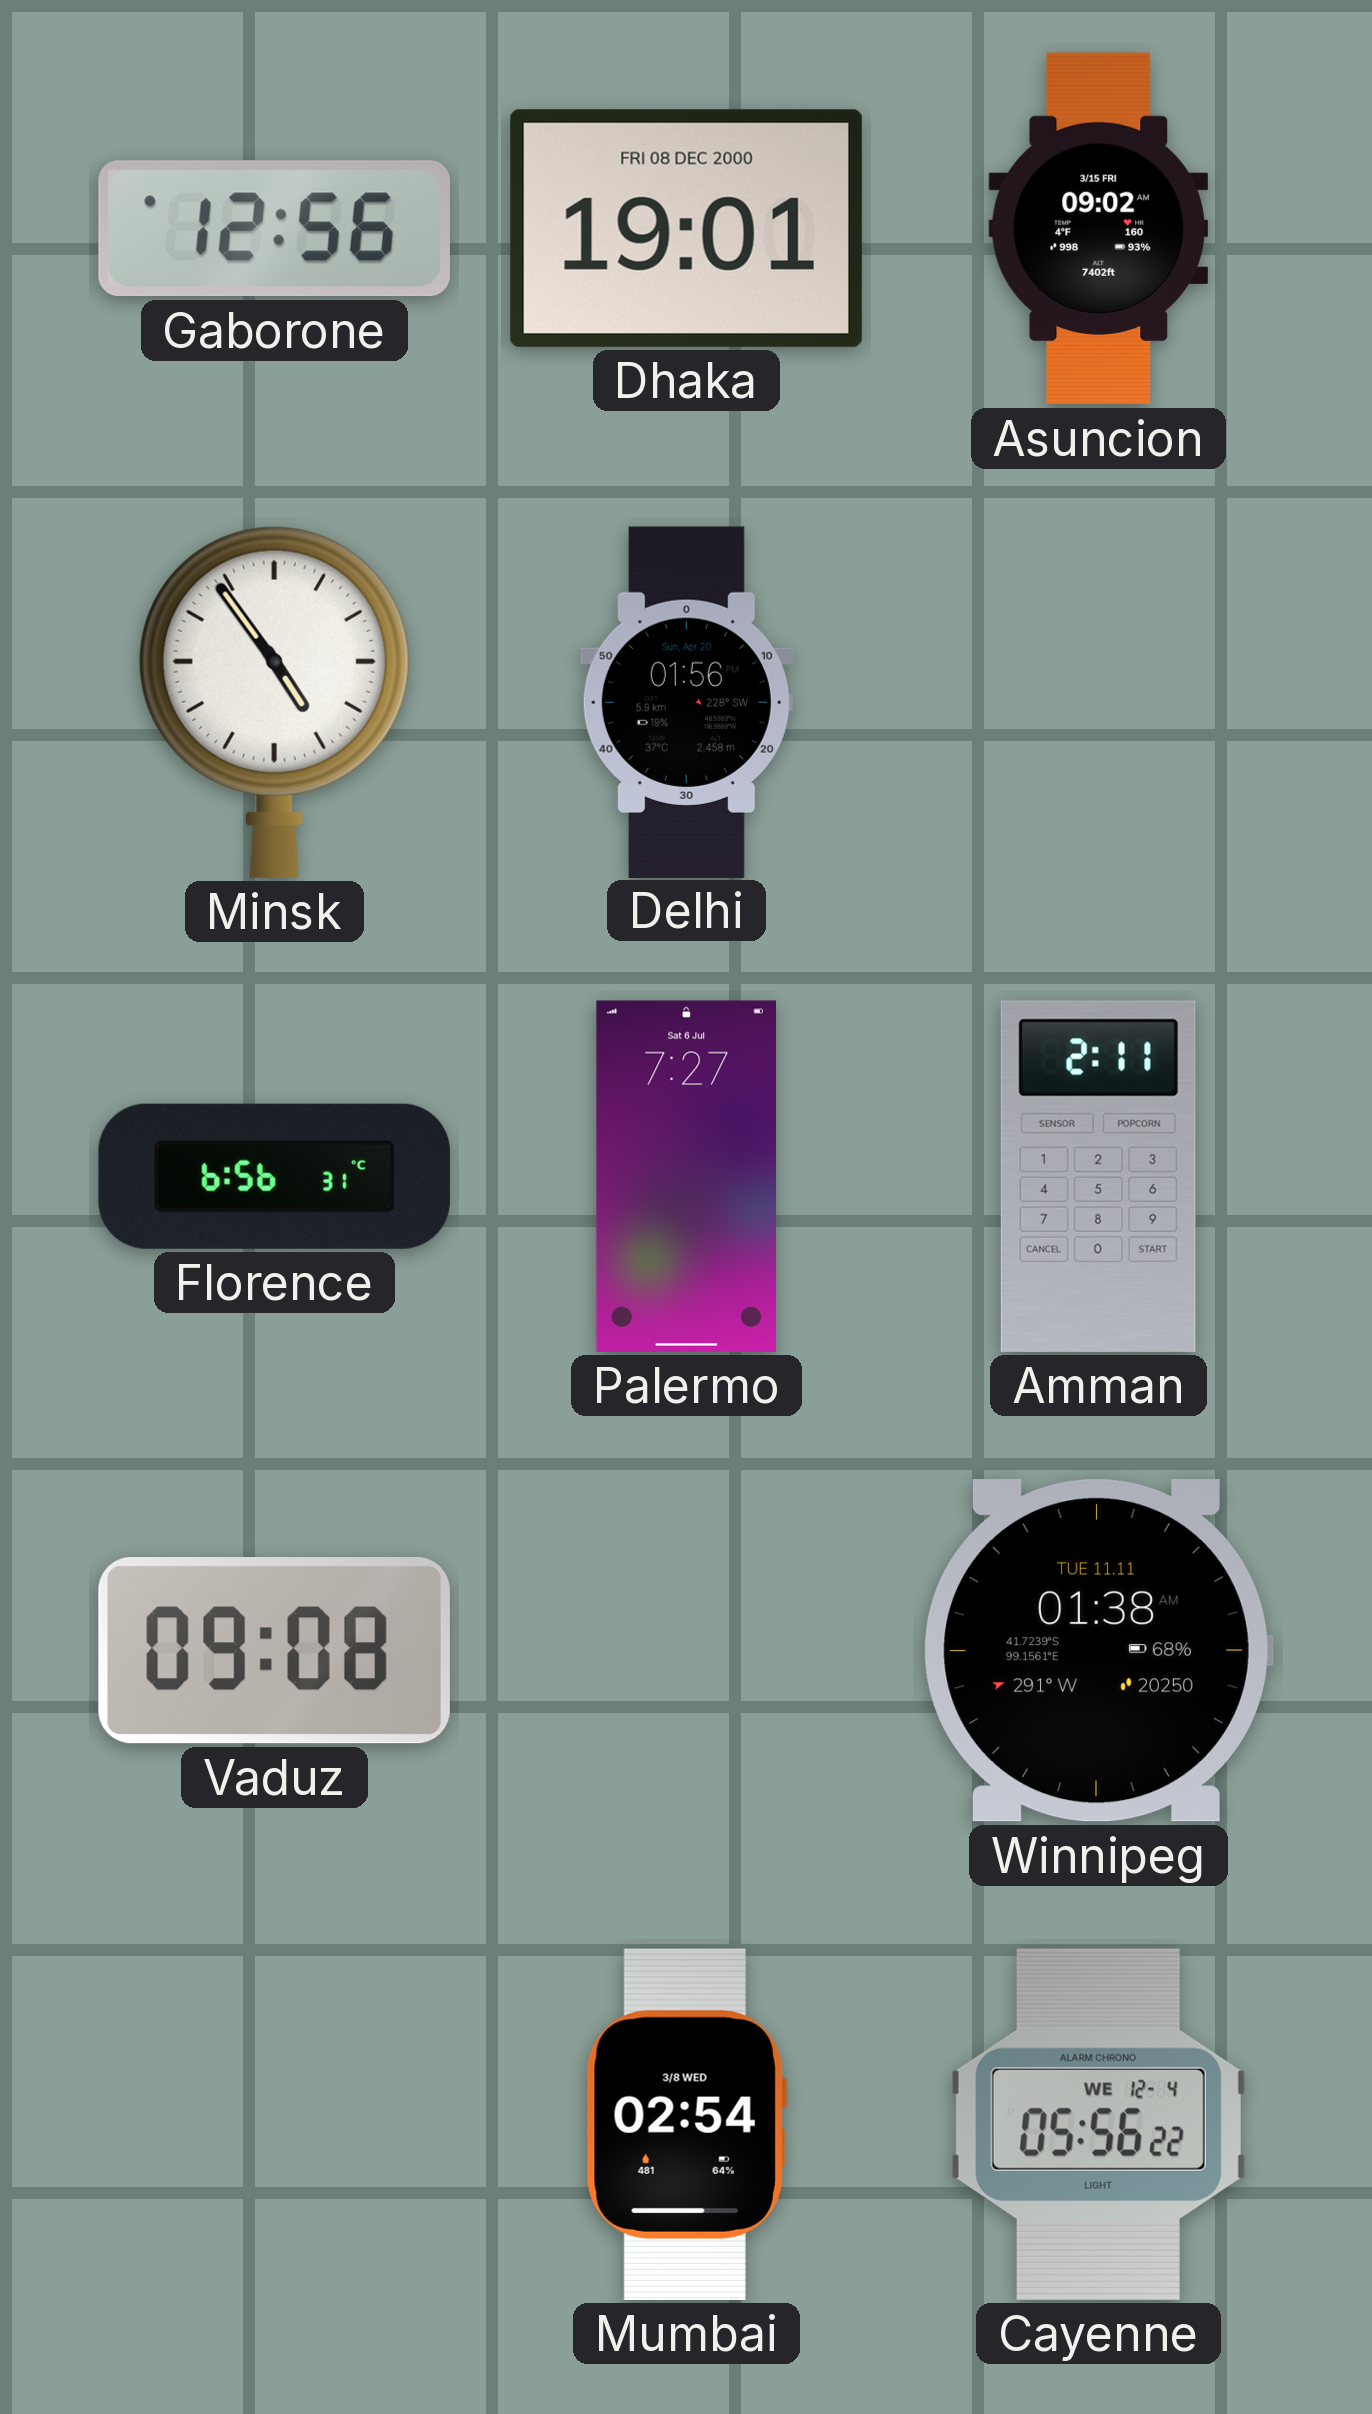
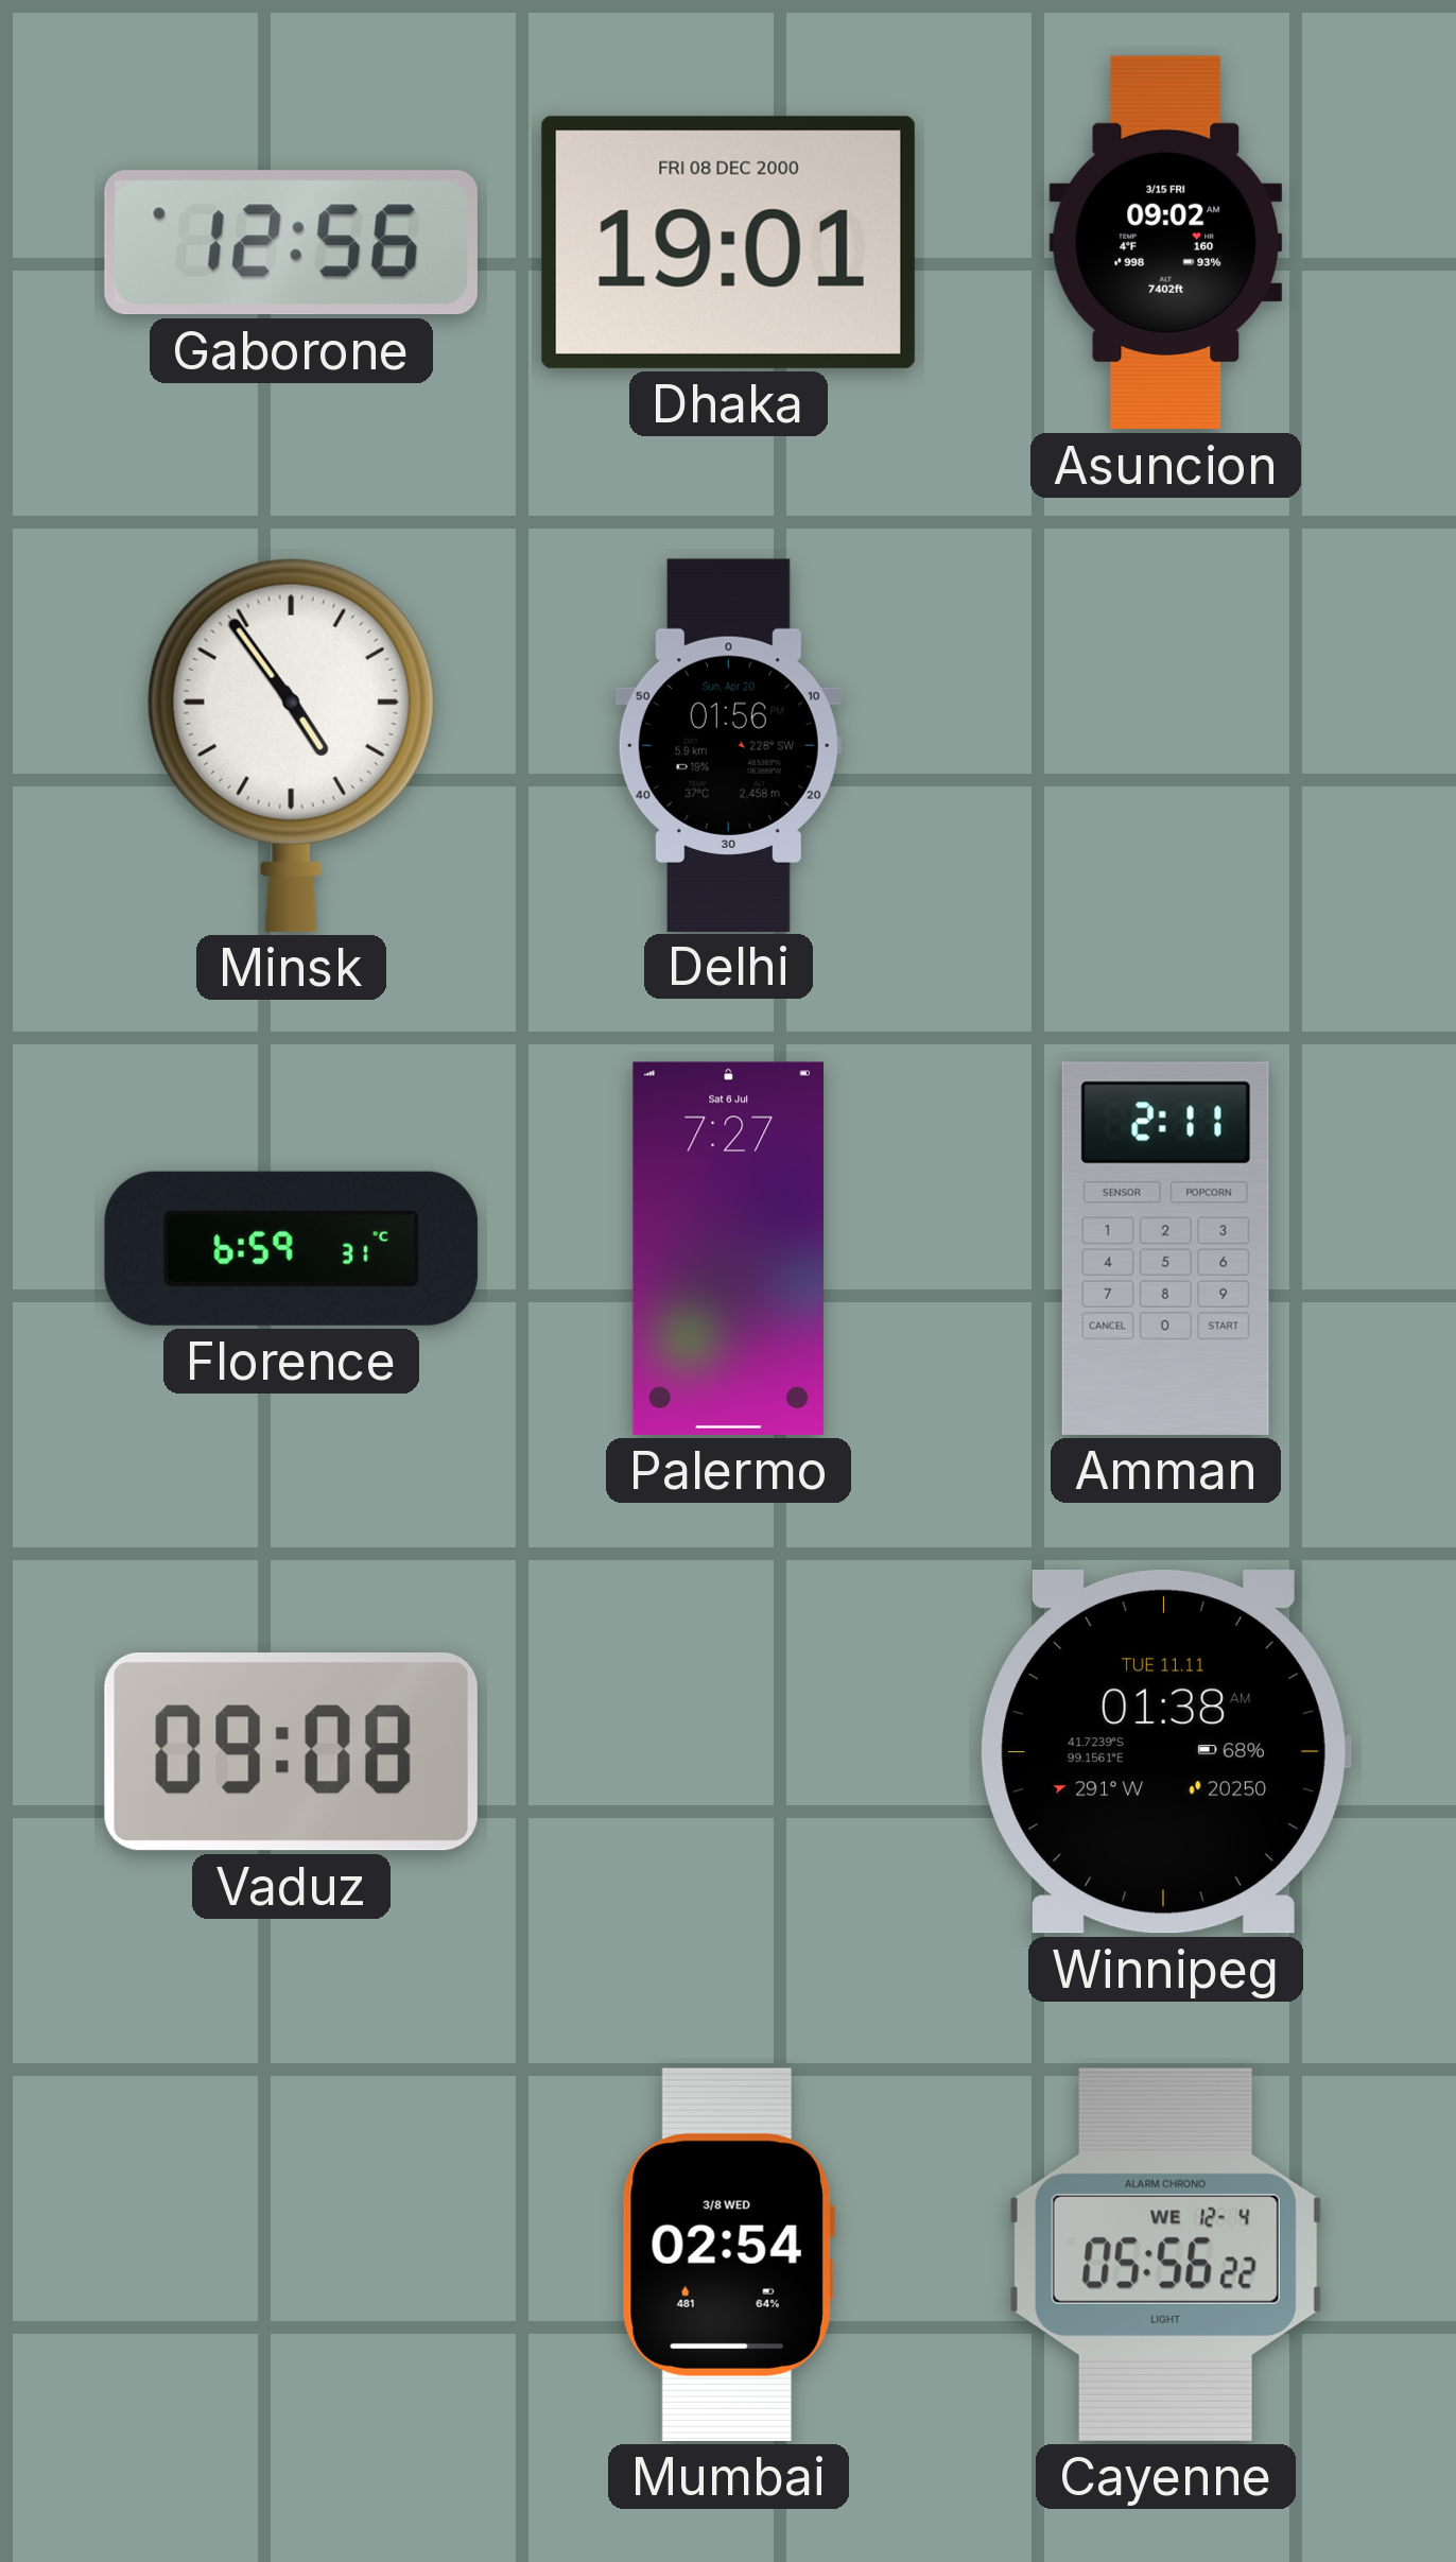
Florence: 6:56 -> 6:59 (291, 1248)
